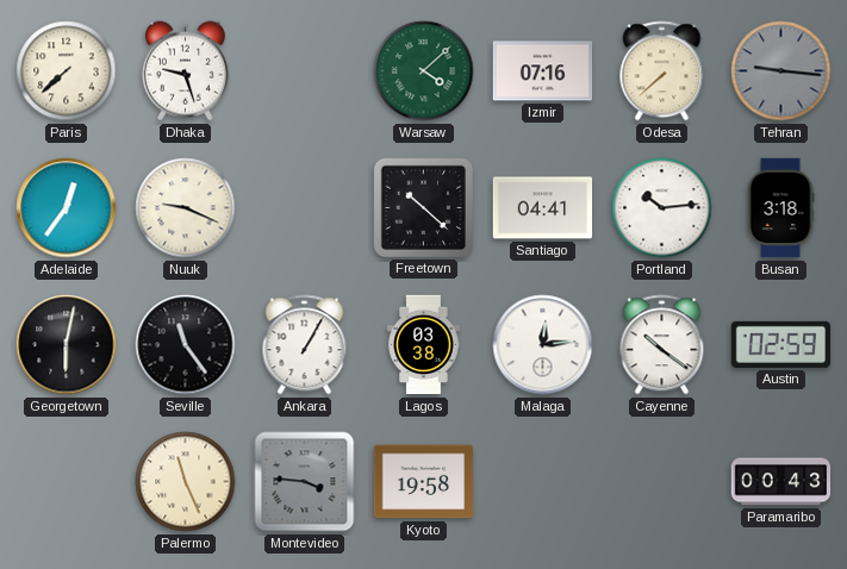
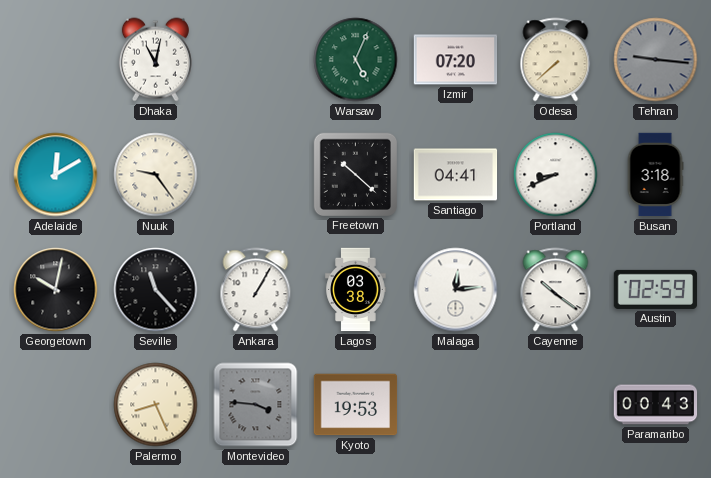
Paris: 7:38 -> none (67, 71)
Dhaka: 9:27 -> 11:02 (155, 60)
Warsaw: 4:08 -> 5:04 (356, 60)
Izmir: 07:16 -> 07:20 (456, 60)
Adelaide: 12:36 -> 12:10 (56, 175)
Nuuk: 9:19 -> 9:24 (156, 175)
Portland: 10:14 -> 8:41 (556, 175)
Georgetown: 6:02 -> 10:02 (56, 290)
Seville: 11:24 -> 11:23 (156, 290)
Palermo: 11:26 -> 8:26 (156, 405)
Kyoto: 19:58 -> 19:53 (356, 405)
